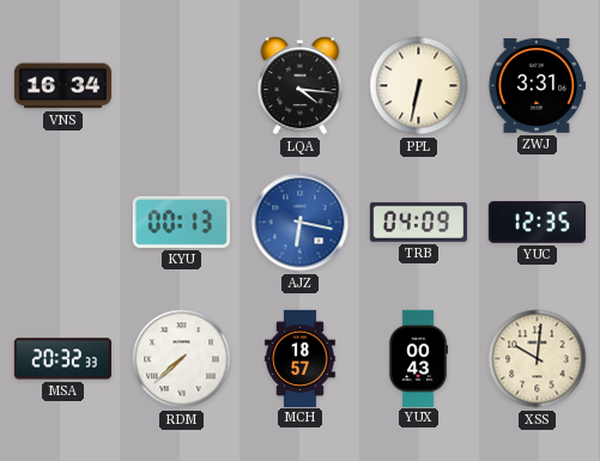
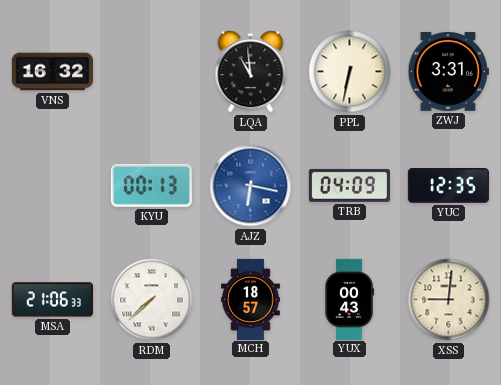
VNS: 16:34 -> 16:32 (52, 72)
LQA: 4:16 -> 10:59 (251, 72)
MSA: 20:32 -> 21:06 (52, 300)
XSS: 10:01 -> 9:01 (449, 300)
